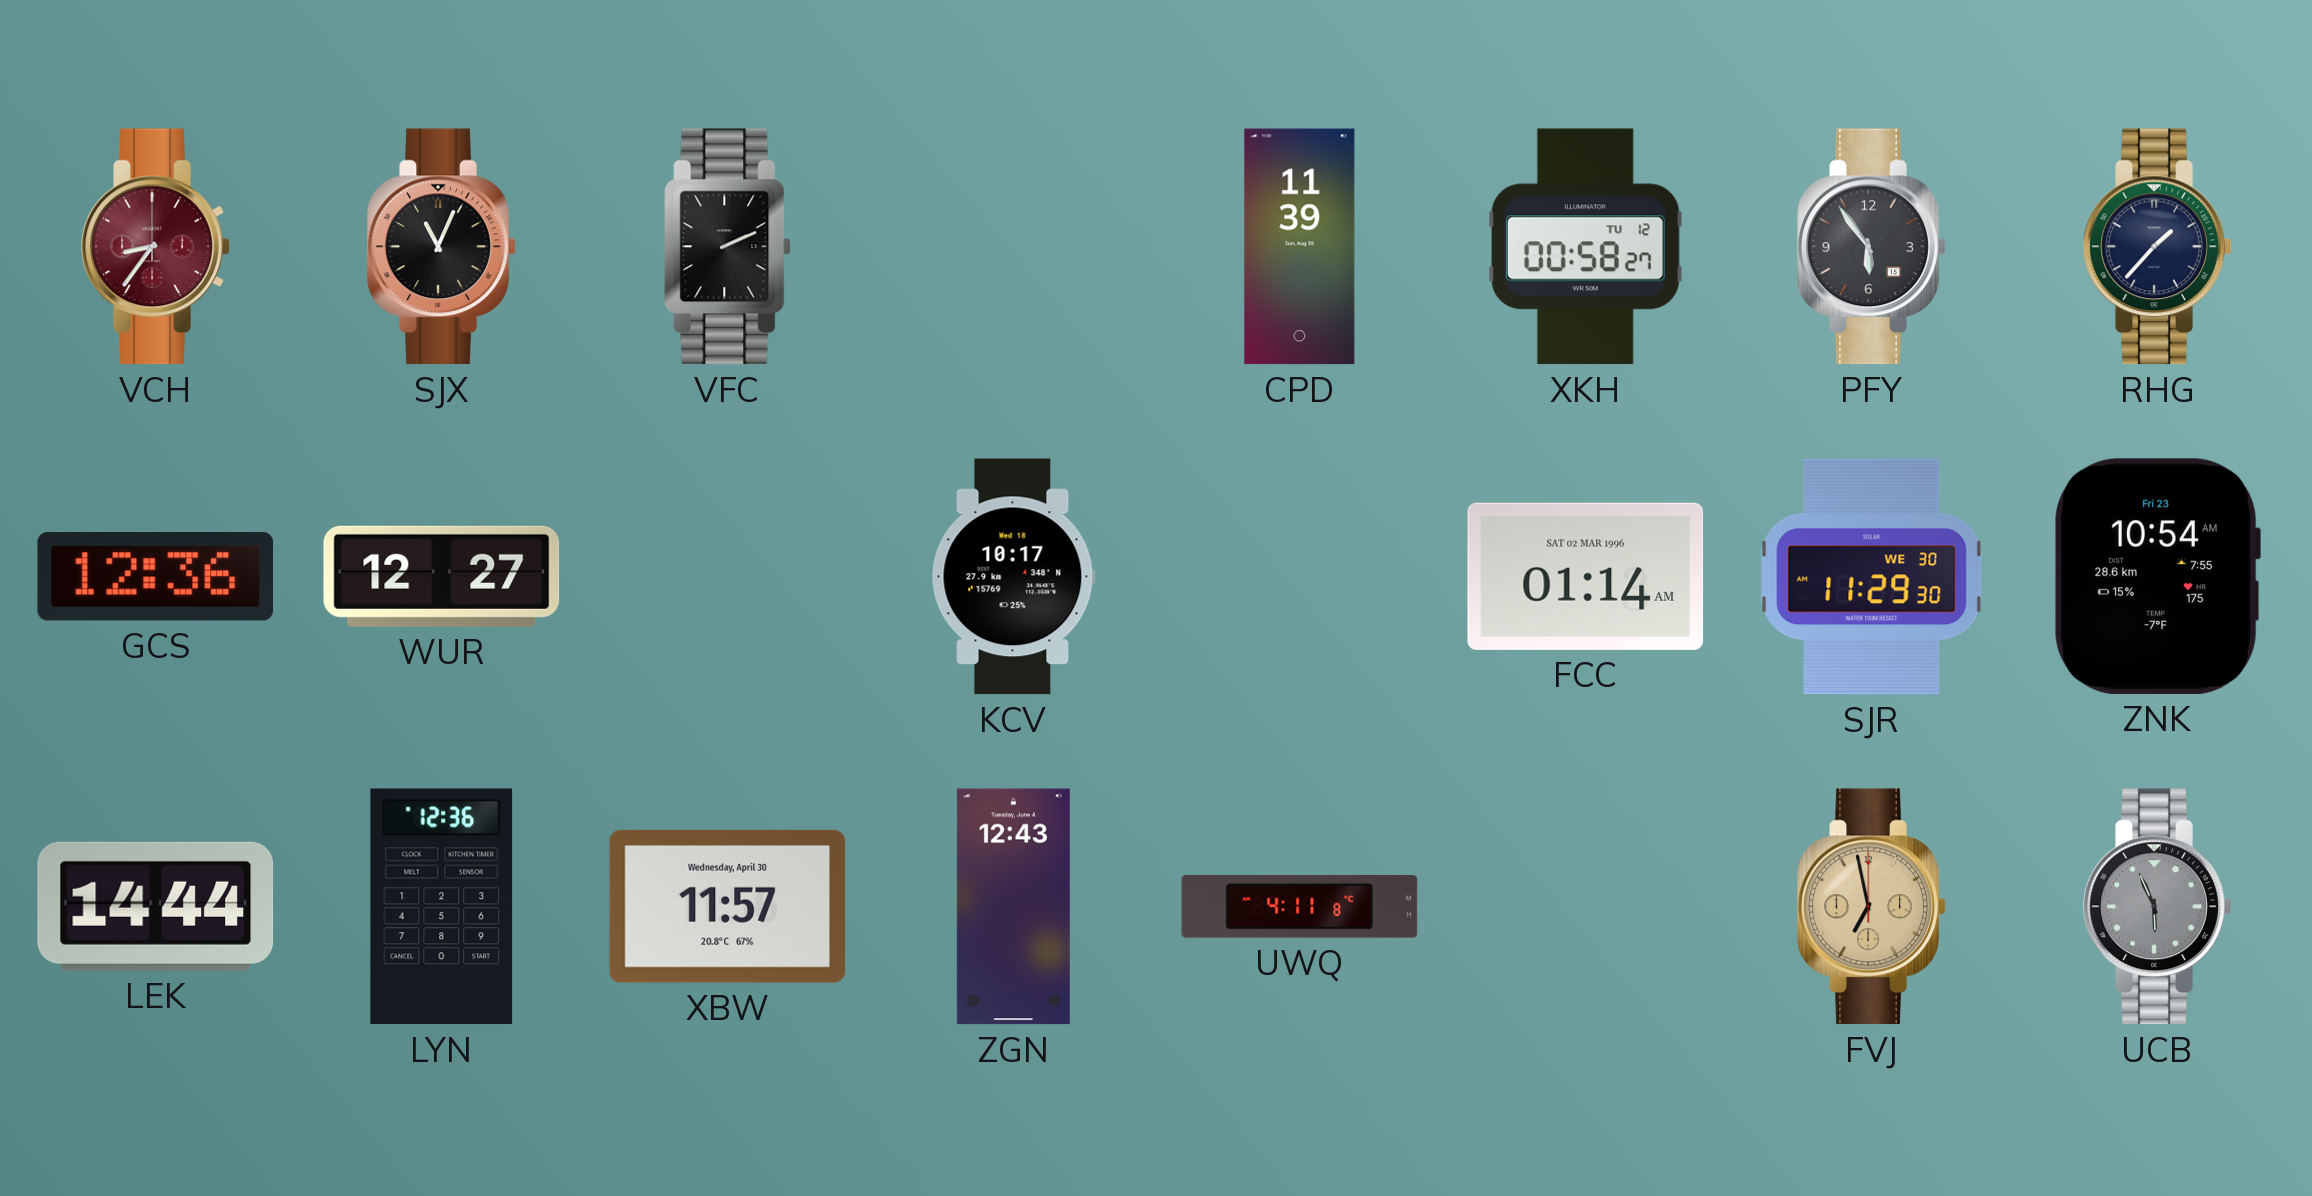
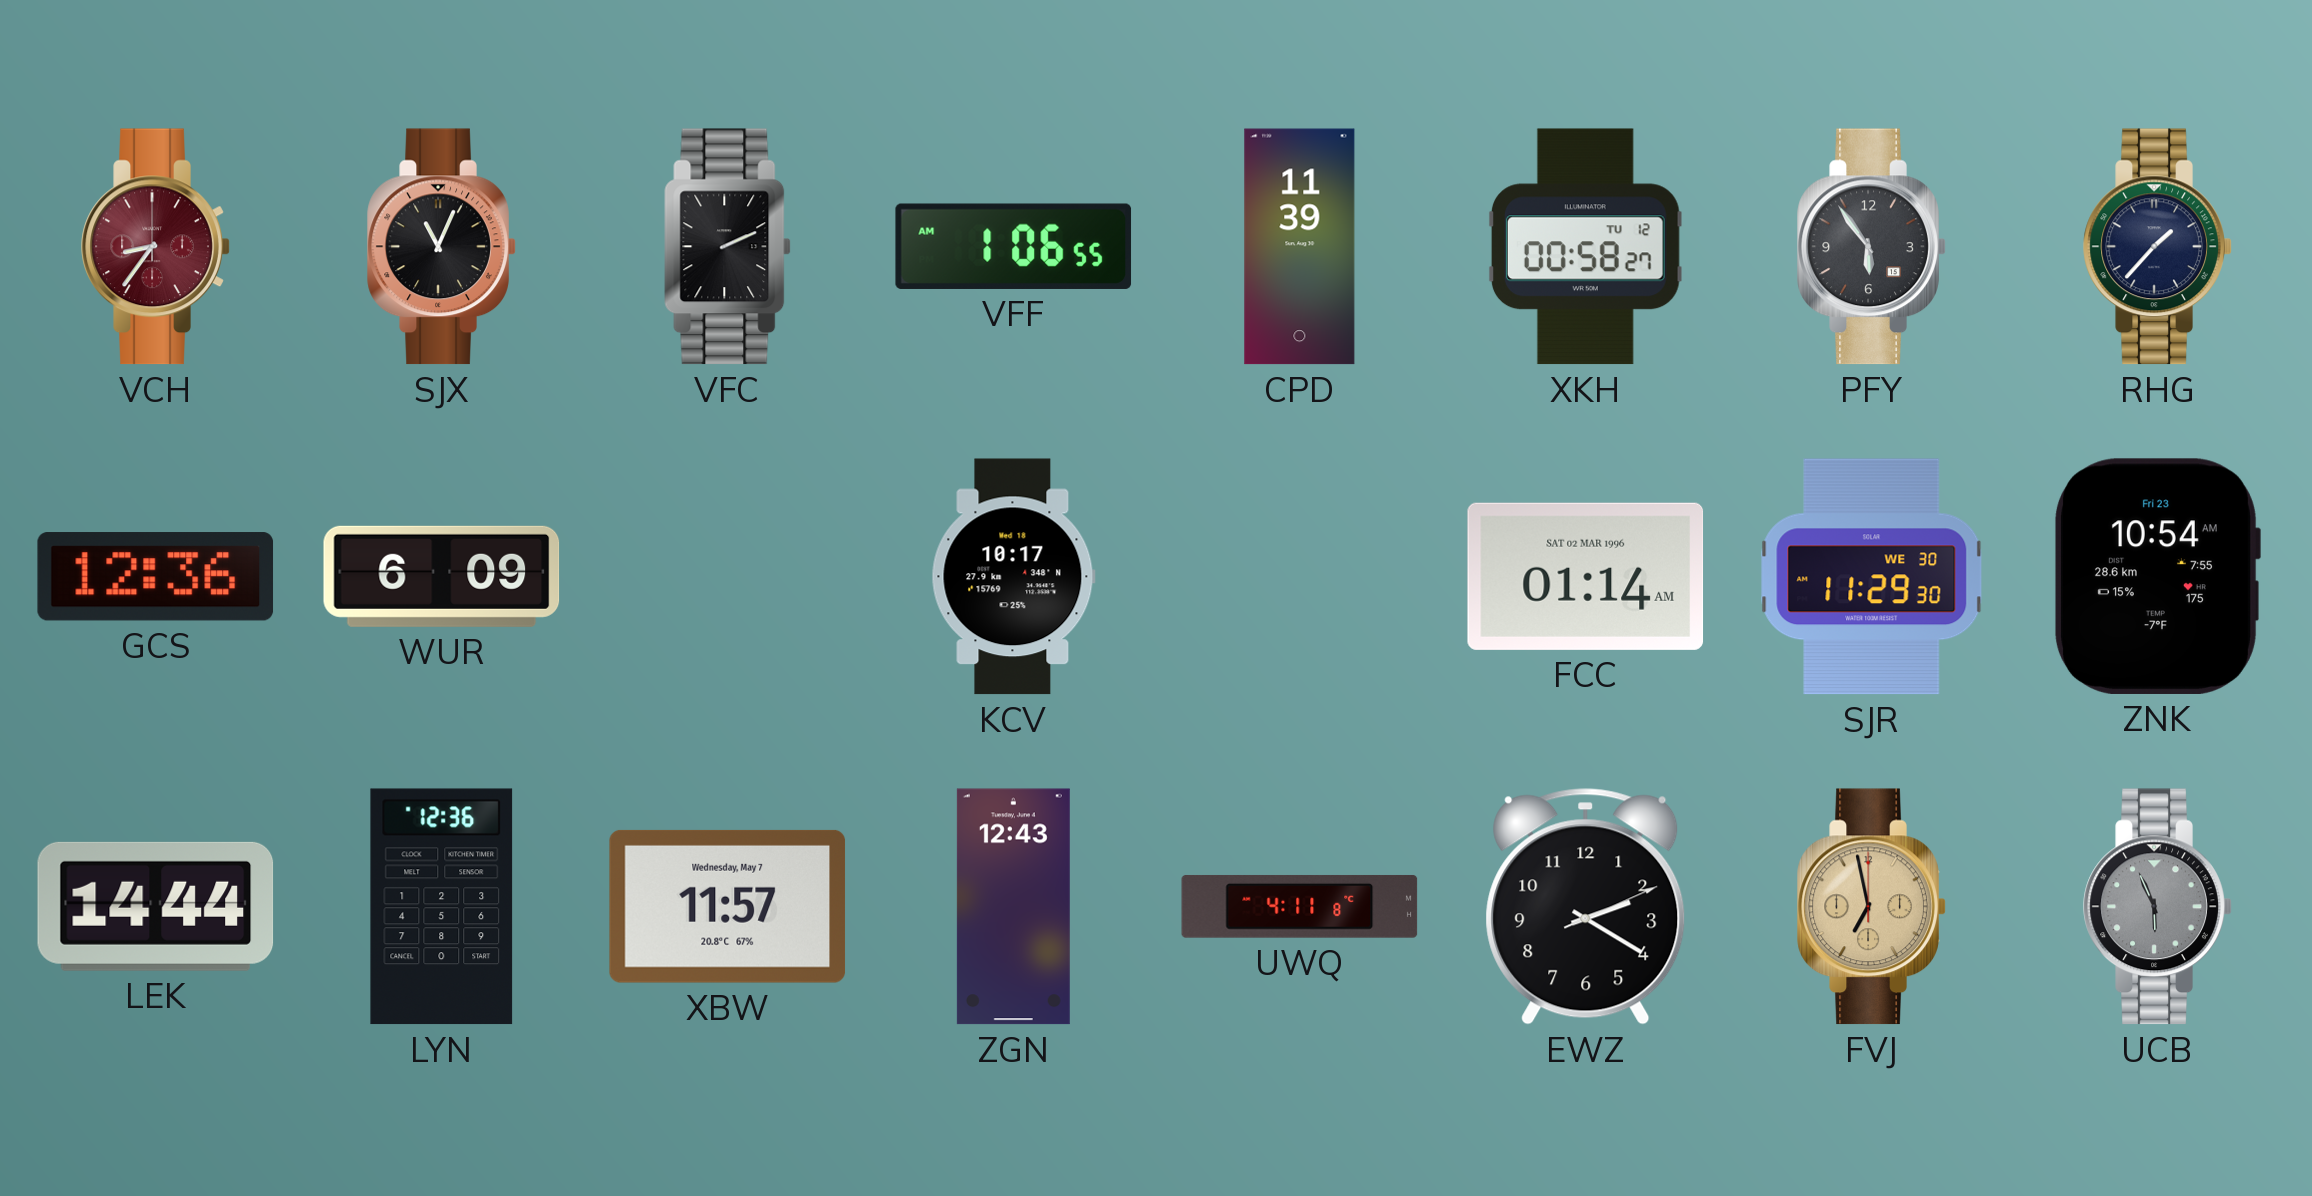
VFF: none -> 1:06 (1014, 246)
WUR: 12:27 -> 6:09 (442, 576)
XBW date: Wednesday, April 30 -> Wednesday, May 7 (728, 906)
EWZ: none -> 2:20 (1586, 907)
